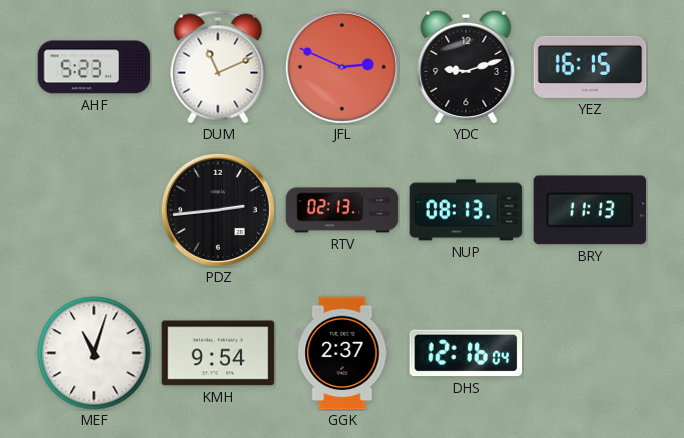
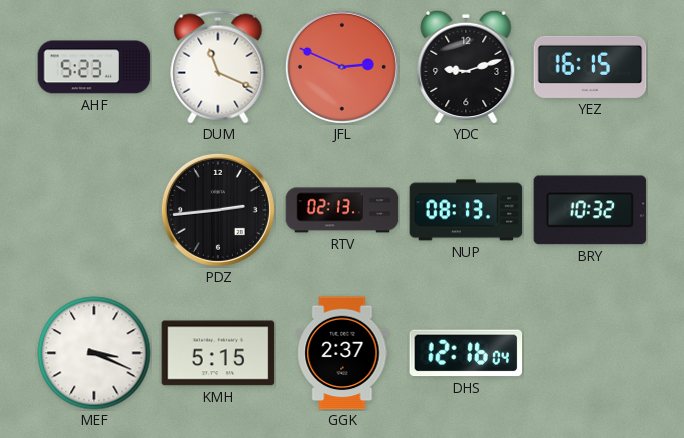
DUM: 11:11 -> 11:19 (218, 67)
BRY: 11:13 -> 10:32 (590, 210)
MEF: 11:03 -> 3:19 (94, 353)
KMH: 9:54 -> 5:15 (218, 353)
